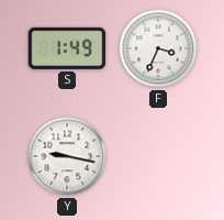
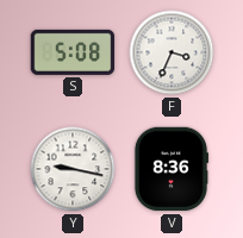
S: 1:49 -> 5:08 (73, 52)
V: none -> 8:36 (172, 169)
